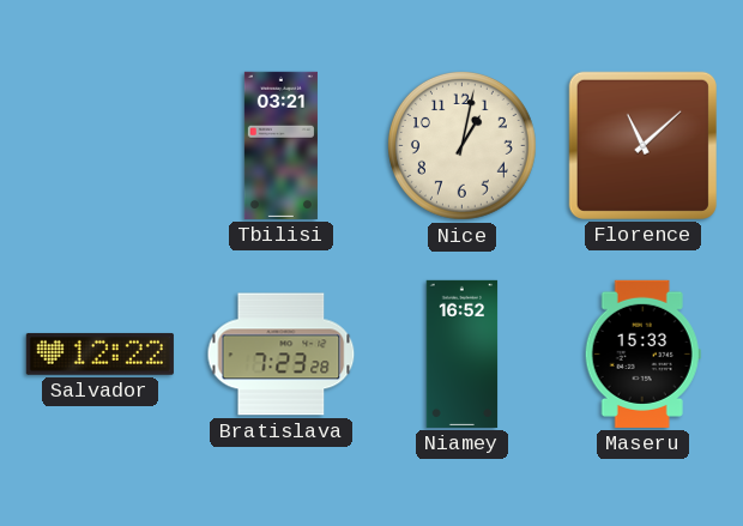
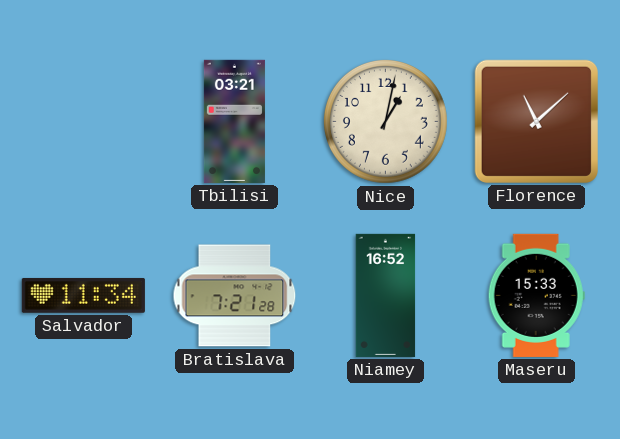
Salvador: 12:22 -> 11:34 (83, 295)
Bratislava: 7:23 -> 7:21 (235, 296)
